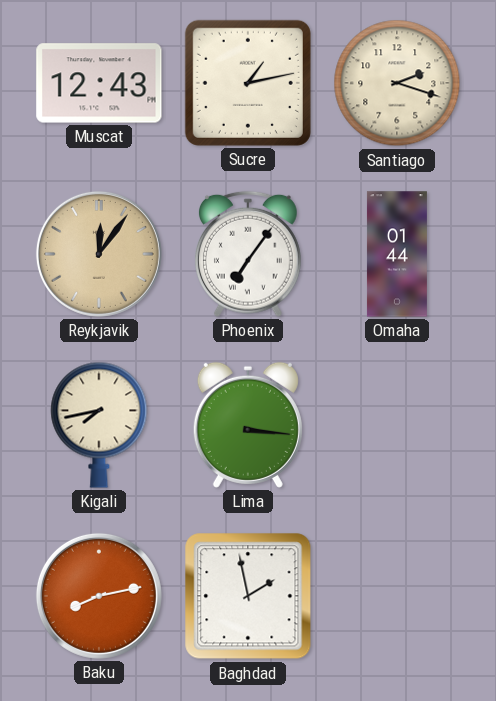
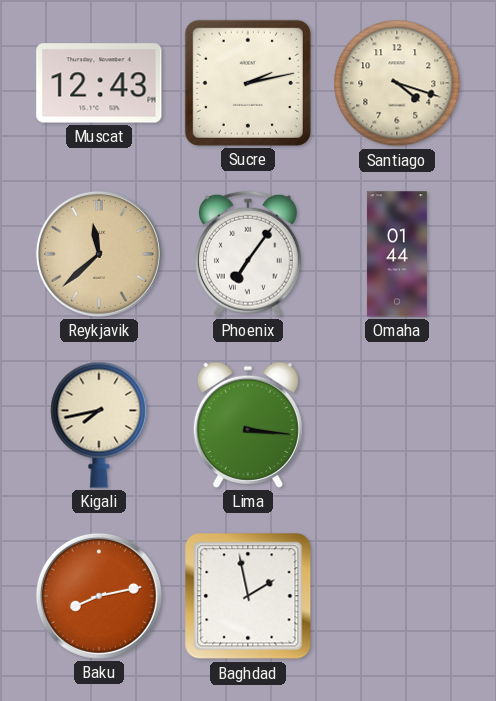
Sucre: 1:13 -> 2:13 (248, 83)
Santiago: 2:18 -> 4:18 (397, 83)
Reykjavik: 12:06 -> 11:38 (99, 254)
